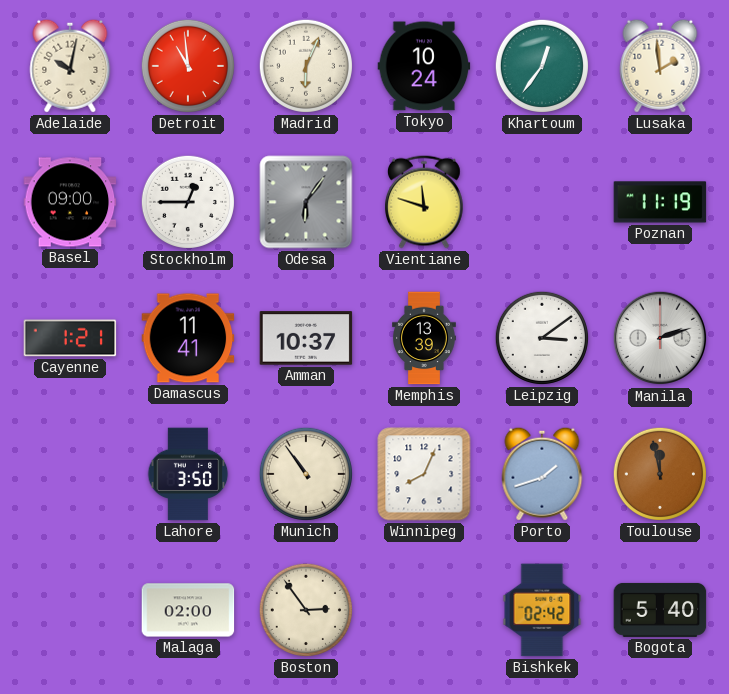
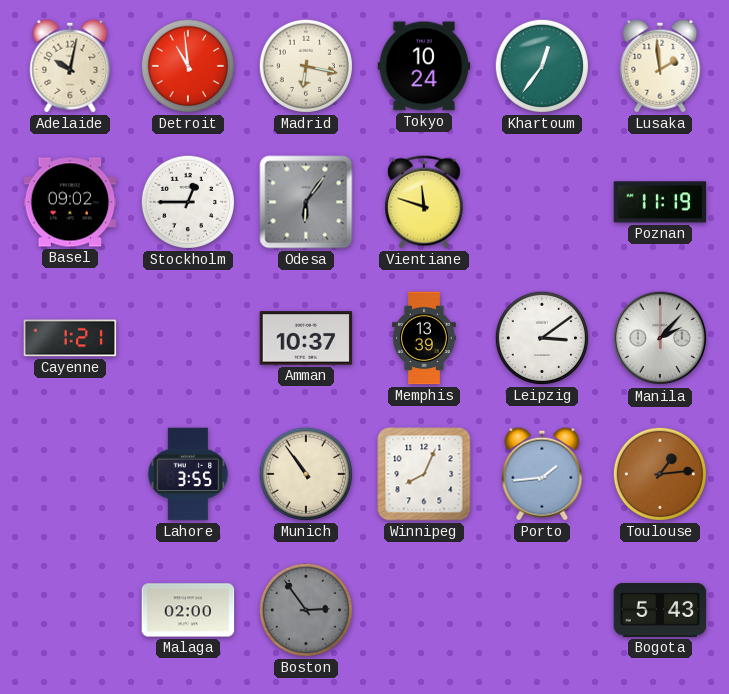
Madrid: 6:04 -> 6:17 (306, 66)
Basel: 09:00 -> 09:02 (70, 202)
Damascus: 11:41 -> none (188, 338)
Manila: 2:12 -> 2:07 (660, 338)
Lahore: 3:50 -> 3:55 (188, 474)
Porto: 1:42 -> 1:44 (542, 474)
Toulouse: 11:58 -> 1:14 (660, 474)
Boston dial: cream -> grey (306, 610)
Bishkek: 02:42 -> none (542, 610)
Bogota: 5:40 -> 5:43 (660, 610)
